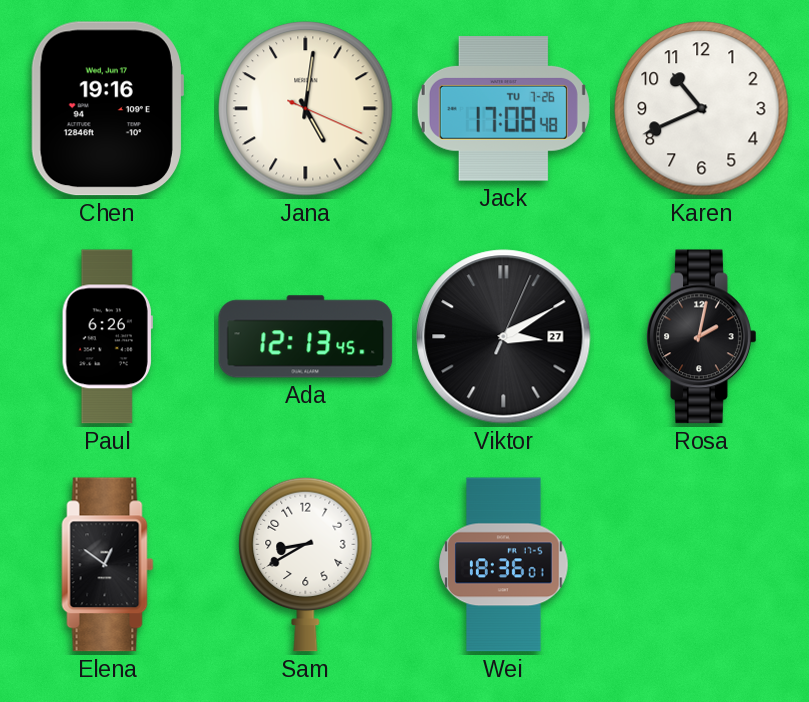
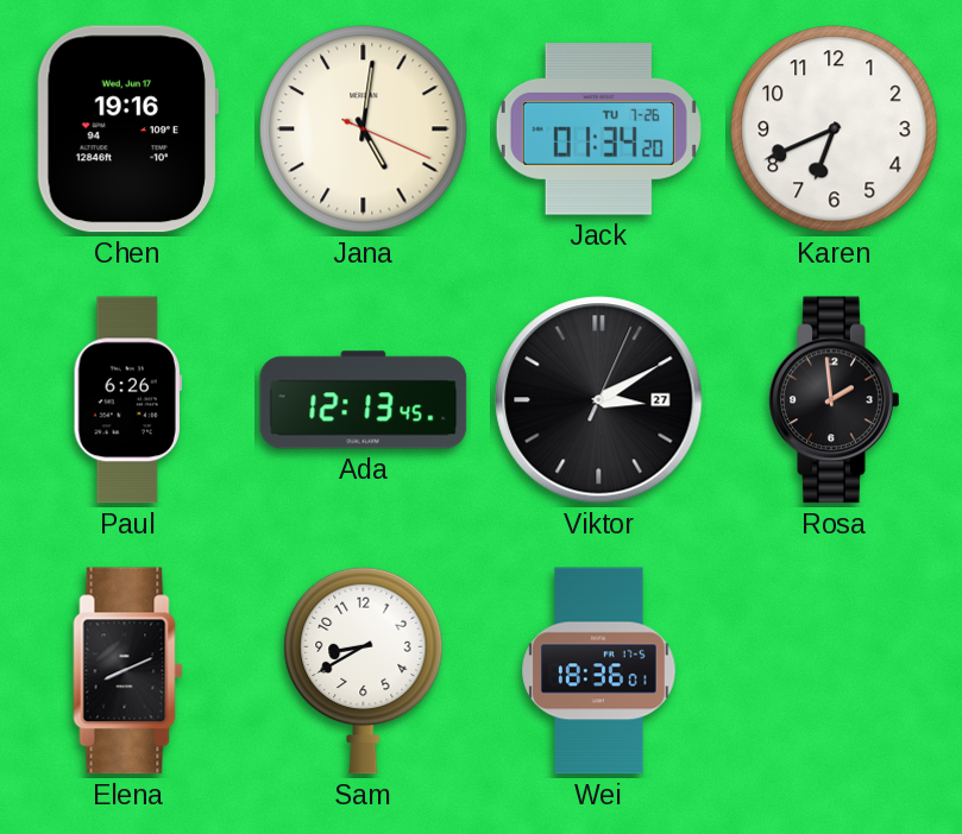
Jack: 17:08 -> 01:34 (598, 129)
Karen: 10:41 -> 6:41 (835, 129)
Rosa: 2:02 -> 1:59 (835, 400)
Elena: 12:51 -> 8:11 (128, 671)
